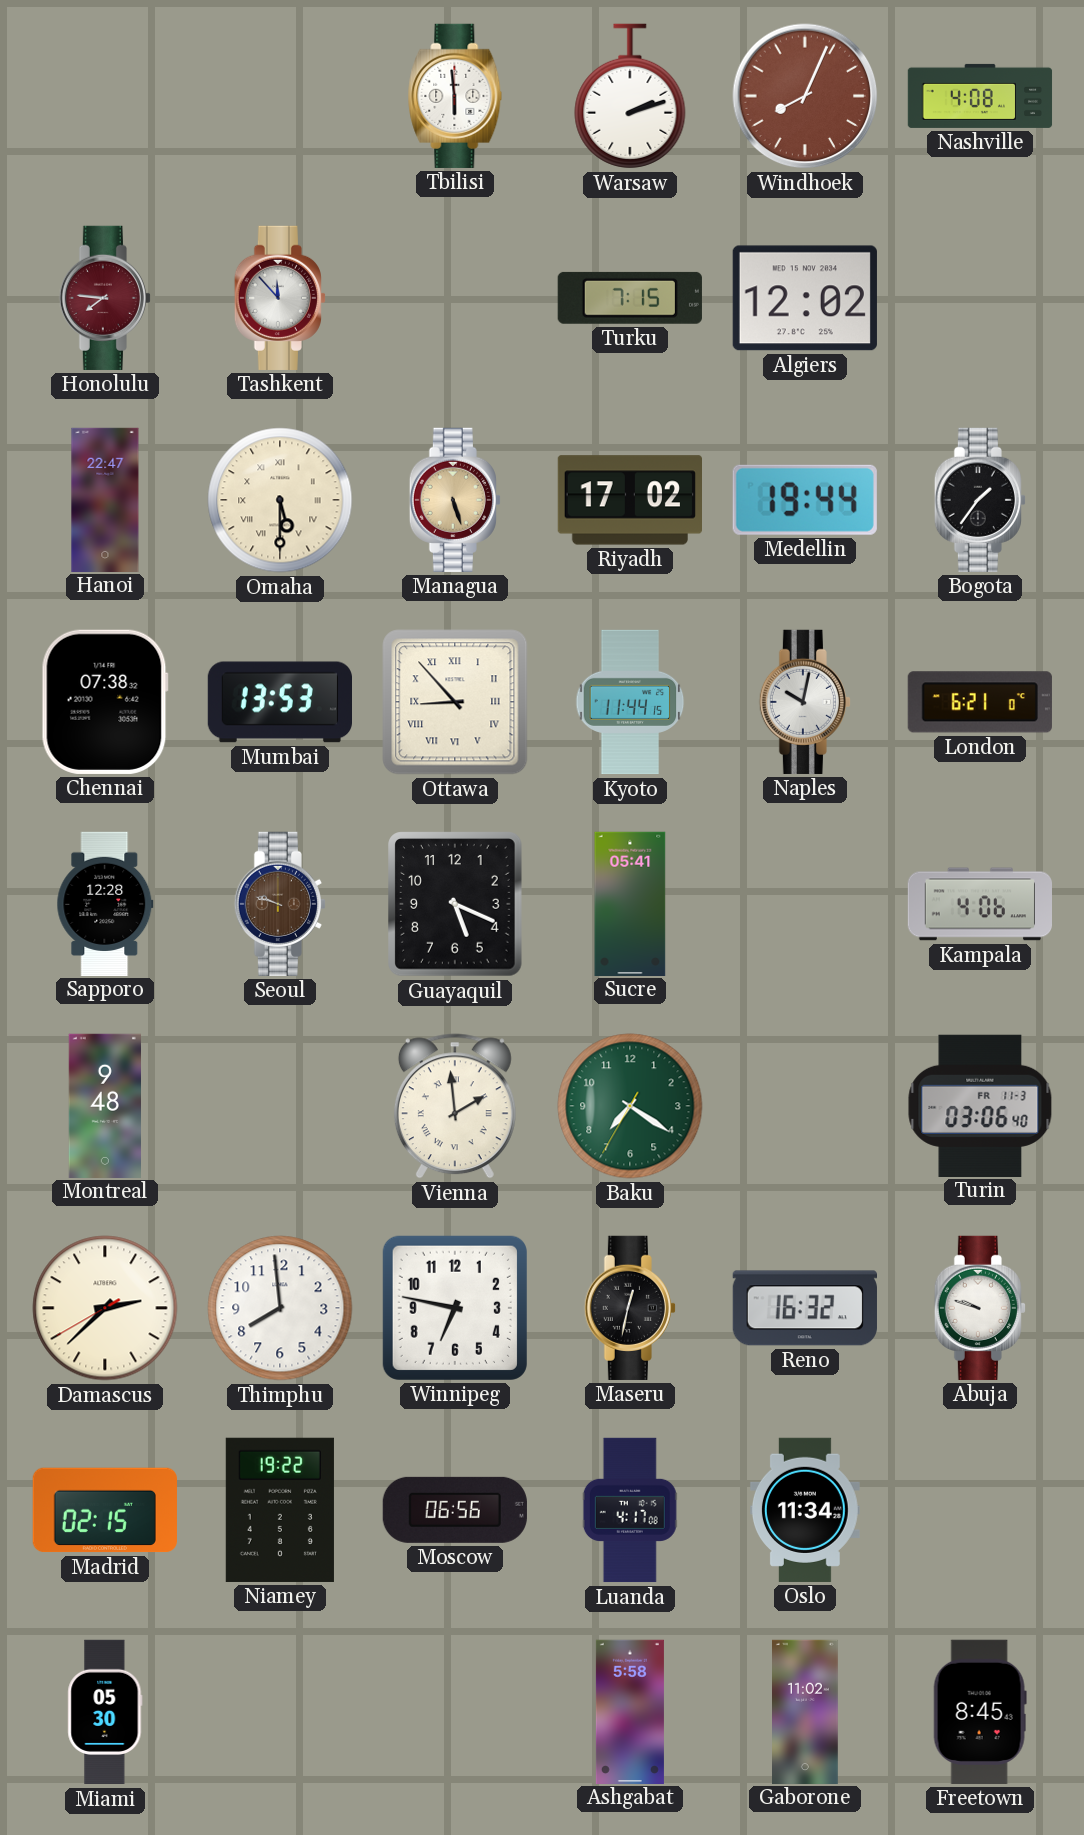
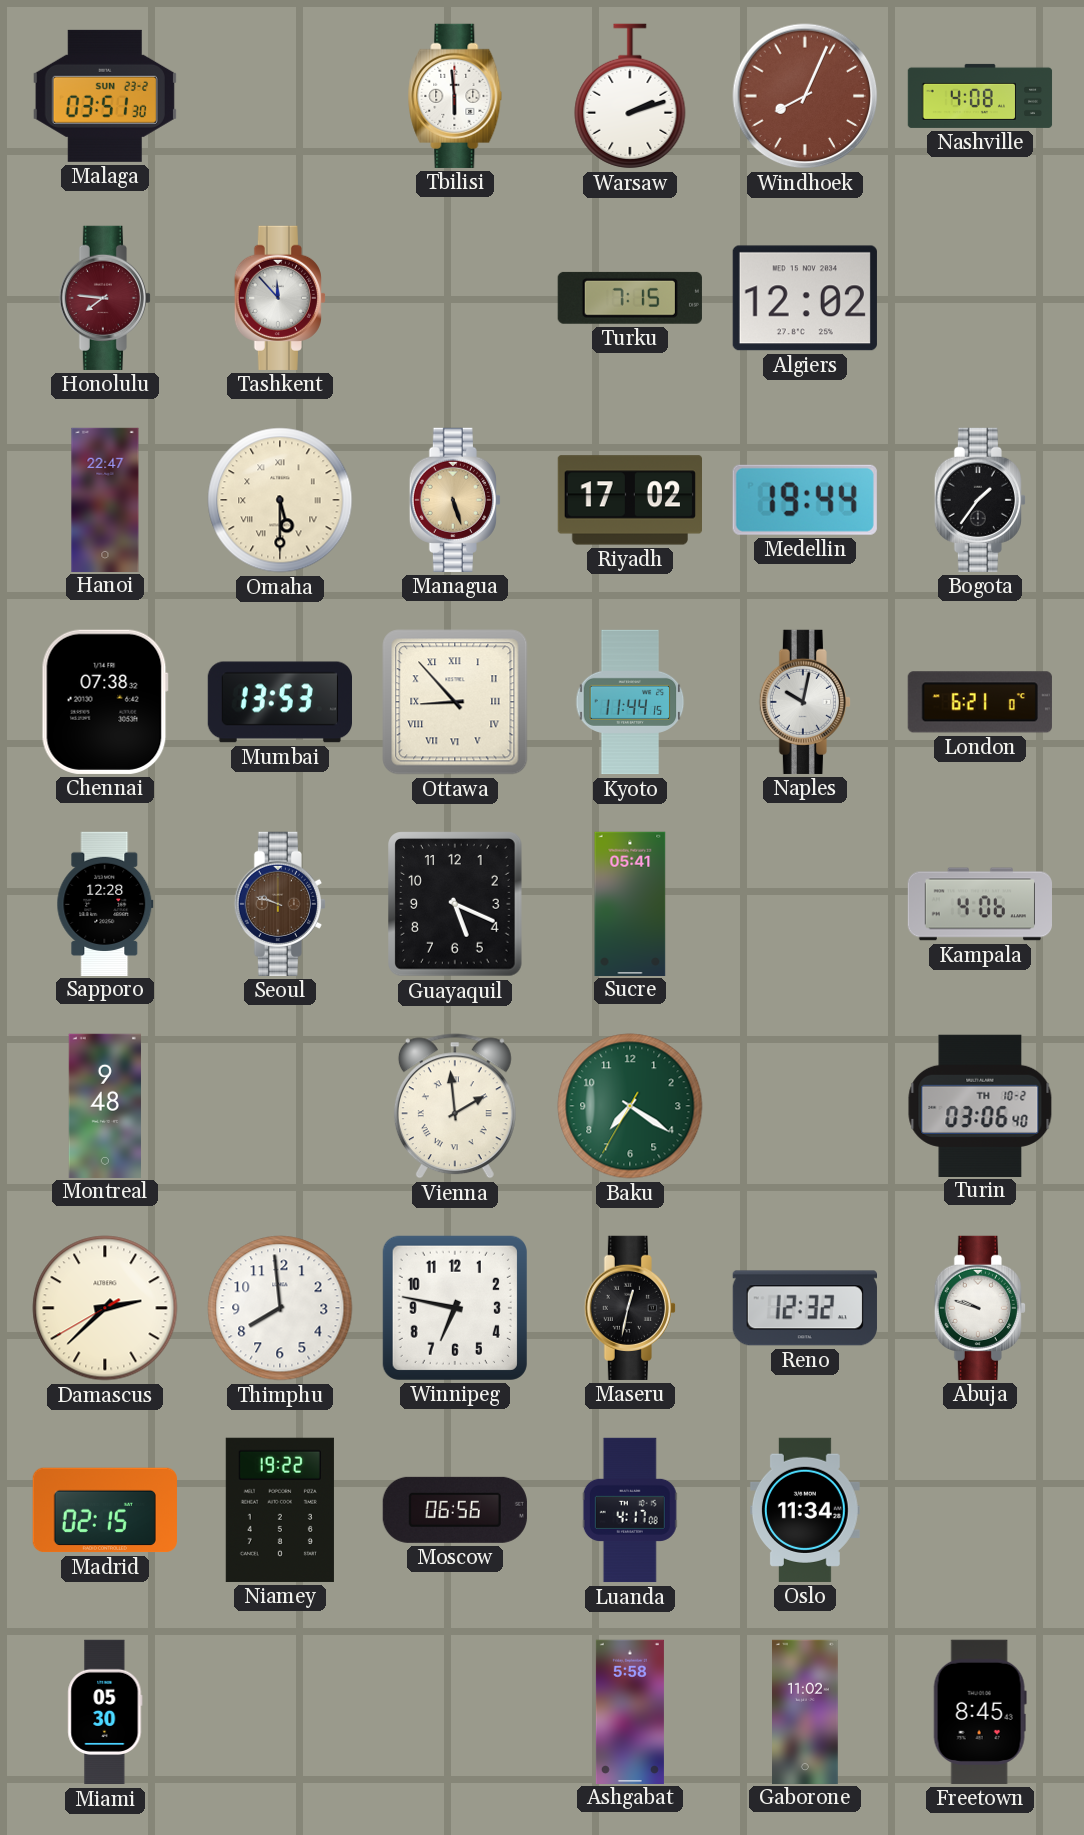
Malaga: none -> 03:51 (105, 96)
Turin date: FR 11-3 -> TH 10-2 (980, 1105)
Reno: 16:32 -> 12:32 (805, 1308)
